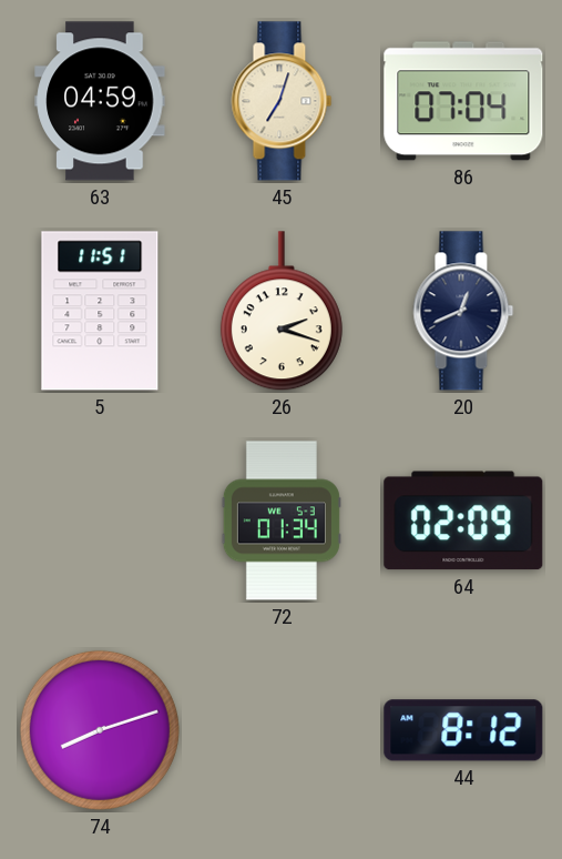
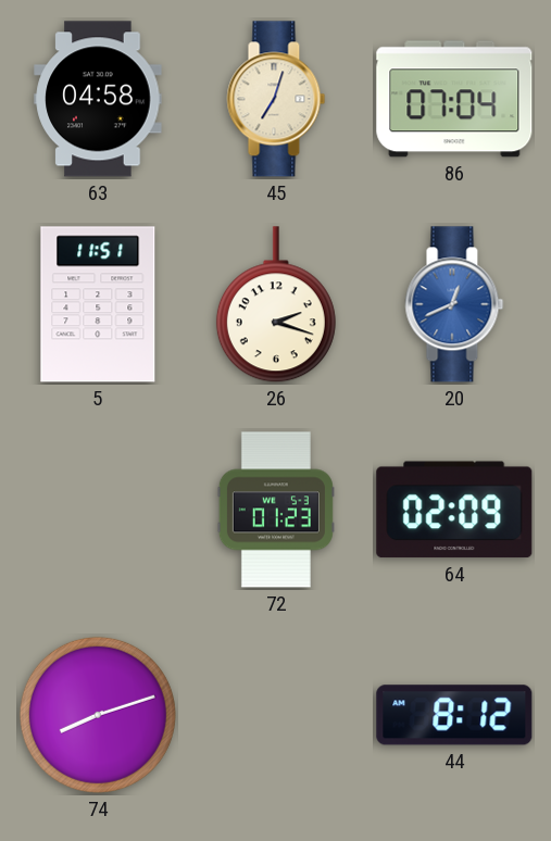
63: 04:59 -> 04:58 (98, 99)
20 dial: navy -> blue (454, 304)
72: 01:34 -> 01:23 (276, 510)
